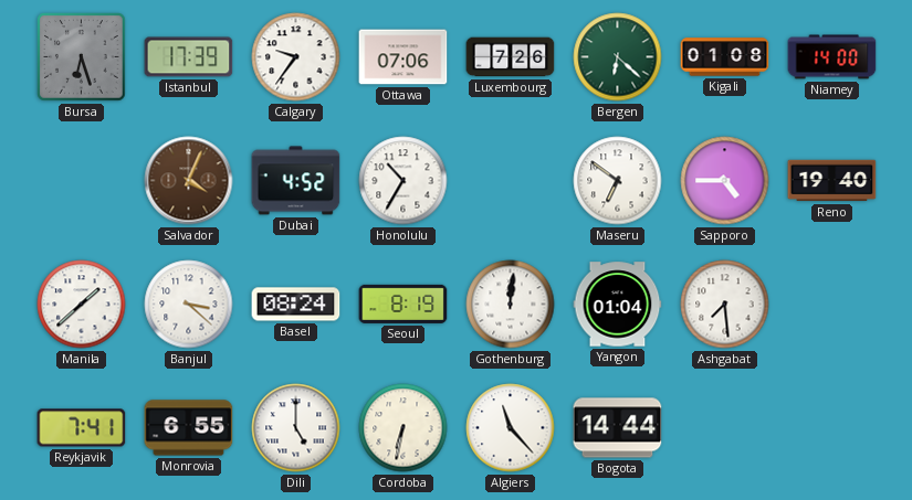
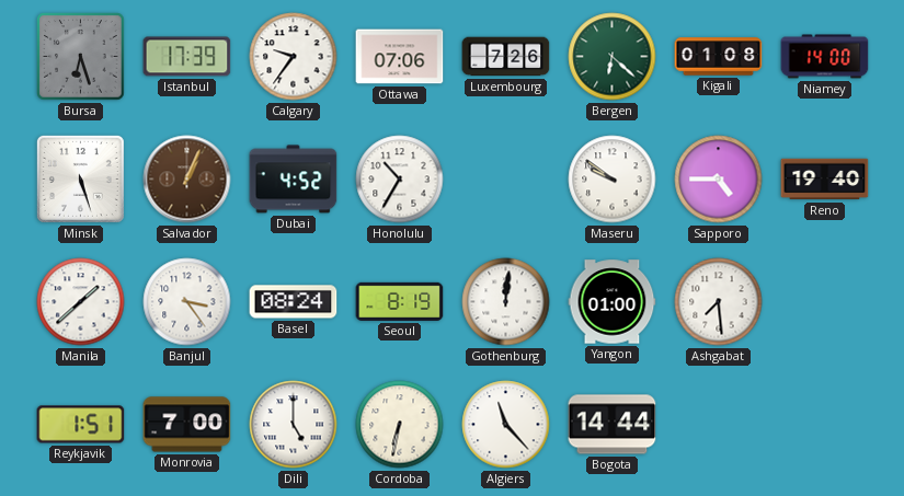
Minsk: none -> 5:27 (80, 178)
Salvador: 4:04 -> 1:04 (187, 180)
Maseru: 6:51 -> 9:51 (613, 180)
Banjul: 3:22 -> 3:24 (187, 302)
Yangon: 01:04 -> 01:00 (613, 302)
Reykjavik: 7:41 -> 1:51 (81, 425)
Monrovia: 6:55 -> 7:00 (187, 425)
